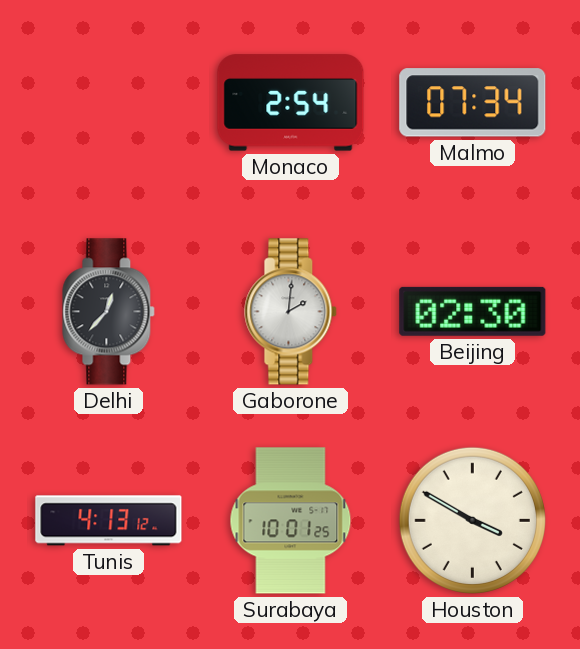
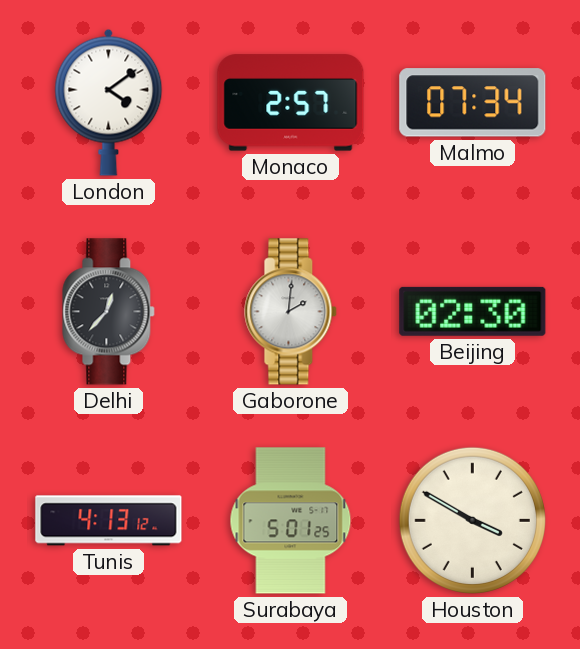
London: none -> 4:09 (109, 102)
Monaco: 2:54 -> 2:57 (291, 103)
Surabaya: 10:01 -> 5:01 (291, 521)
